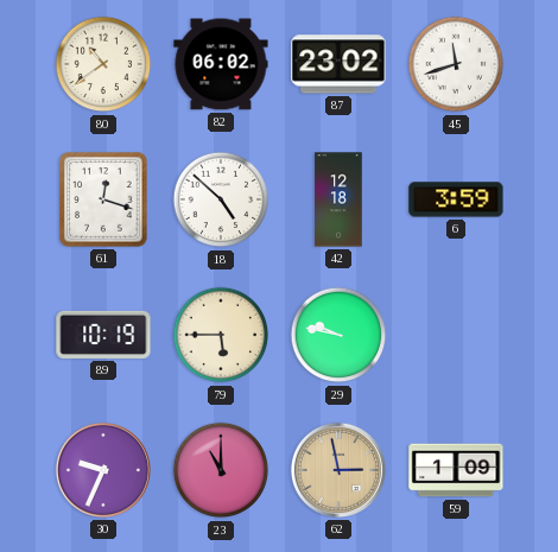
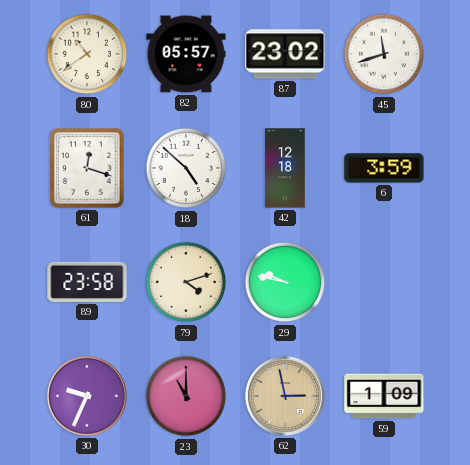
82: 06:02 -> 05:57 (186, 54)
89: 10:19 -> 23:58 (87, 282)
79: 5:45 -> 4:12 (186, 282)
